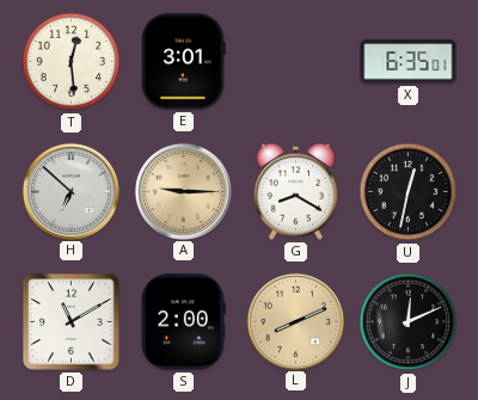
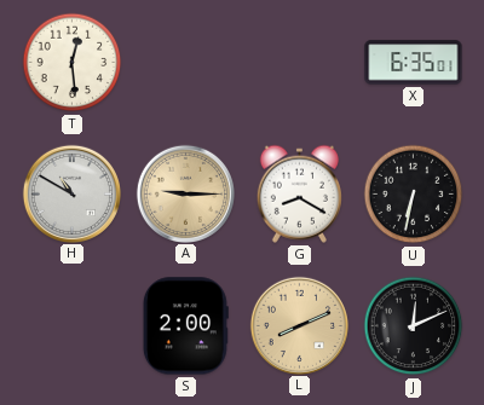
E: 3:01 -> none (184, 62)
H: 6:52 -> 10:50 (71, 193)
U: 12:32 -> 6:32 (414, 195)
D: 11:10 -> none (72, 322)
